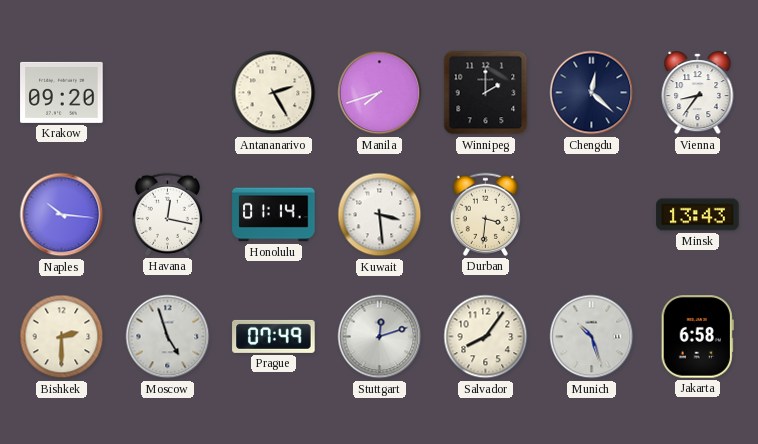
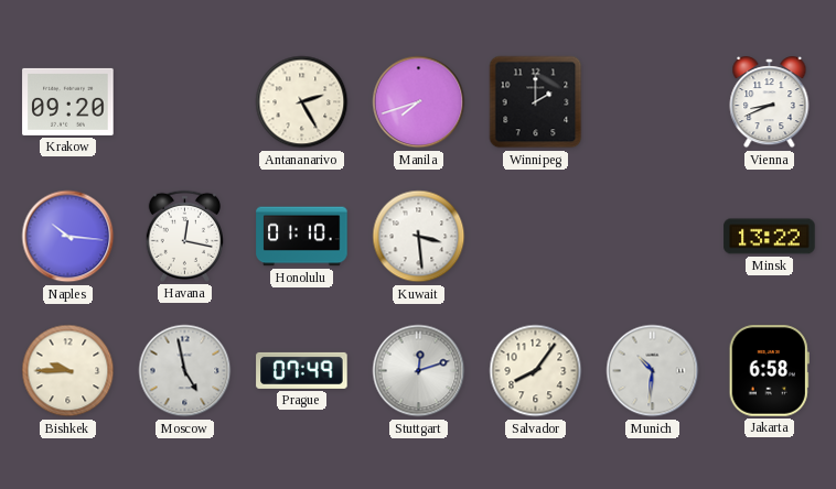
Chengdu: 12:22 -> none (592, 93)
Vienna: 8:36 -> 8:41 (770, 102)
Honolulu: 01:14 -> 01:10 (302, 237)
Durban: 3:31 -> none (485, 214)
Minsk: 13:43 -> 13:22 (770, 237)
Bishkek: 2:30 -> 9:45 (68, 371)
Moscow: 4:57 -> 4:58 (185, 371)
Munich: 10:27 -> 10:31 (653, 371)
